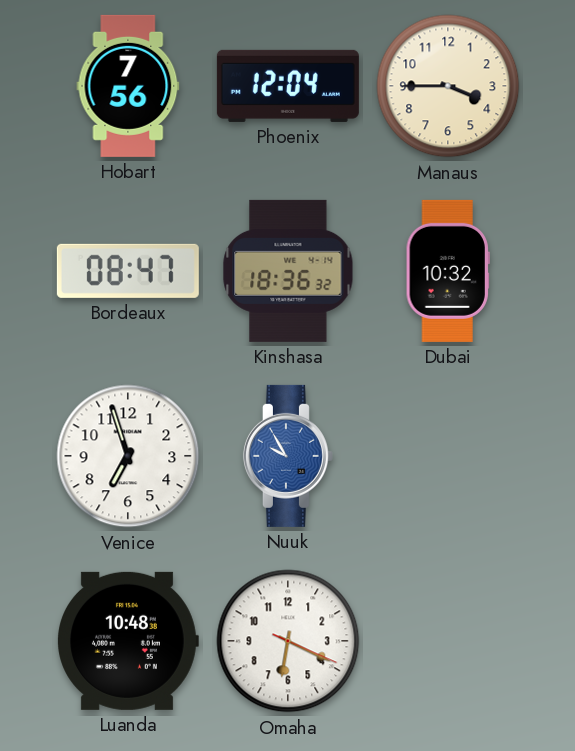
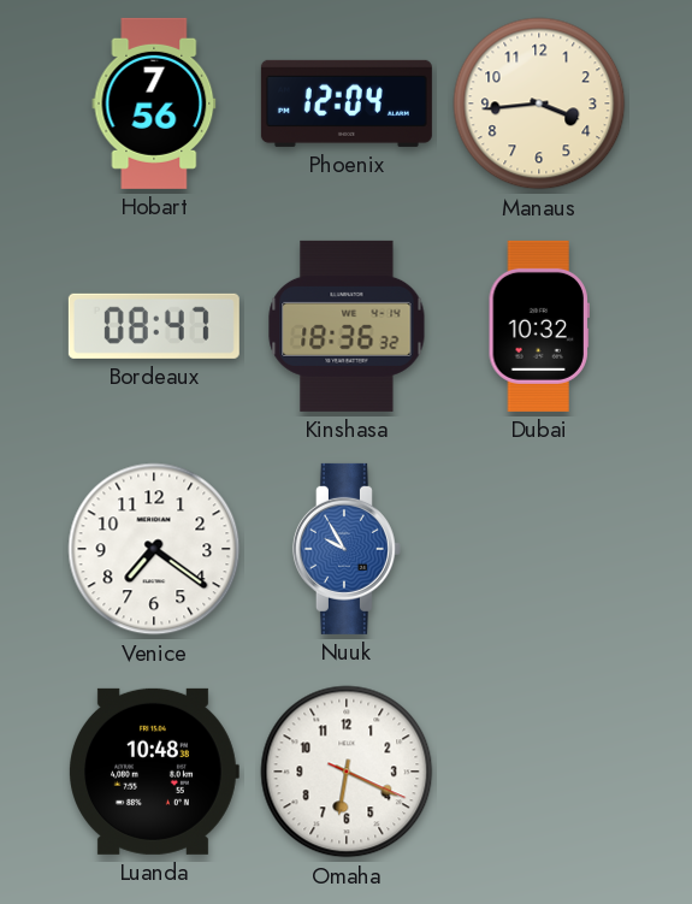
Manaus: 3:45 -> 3:44 (539, 104)
Venice: 6:57 -> 7:21 (154, 549)
